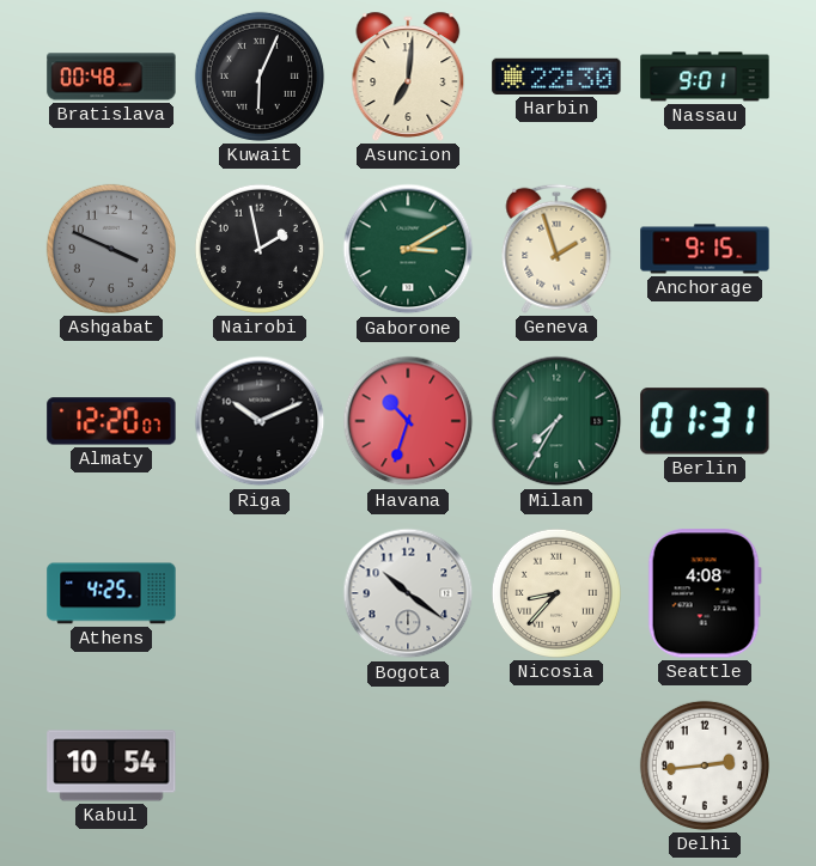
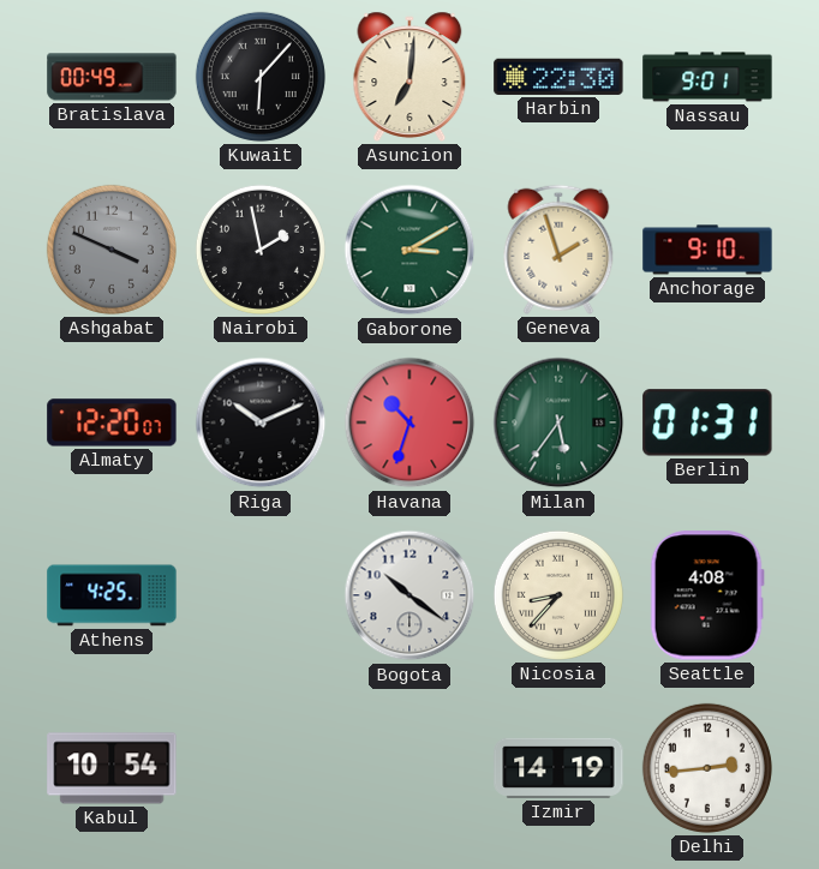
Bratislava: 00:48 -> 00:49 (112, 77)
Kuwait: 6:04 -> 6:07 (261, 77)
Anchorage: 9:15 -> 9:10 (707, 250)
Milan: 7:35 -> 5:36 (558, 422)
Izmir: none -> 14:19 (558, 768)
